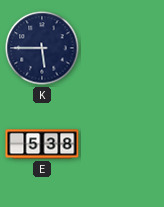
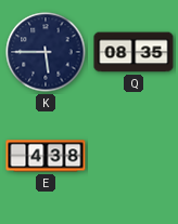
Q: none -> 08:35 (133, 52)
E: 5:38 -> 4:38 (46, 156)
